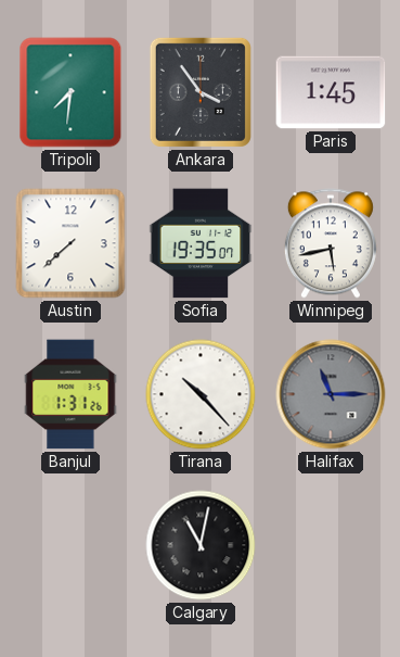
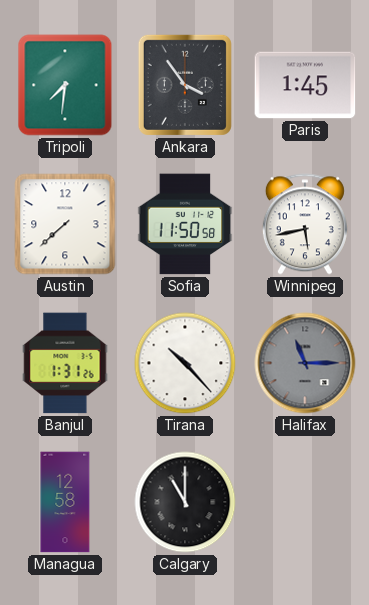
Sofia: 19:35 -> 11:50 (185, 224)
Managua: none -> 12:58 (65, 502)
Calgary: 11:02 -> 11:00 (185, 502)
